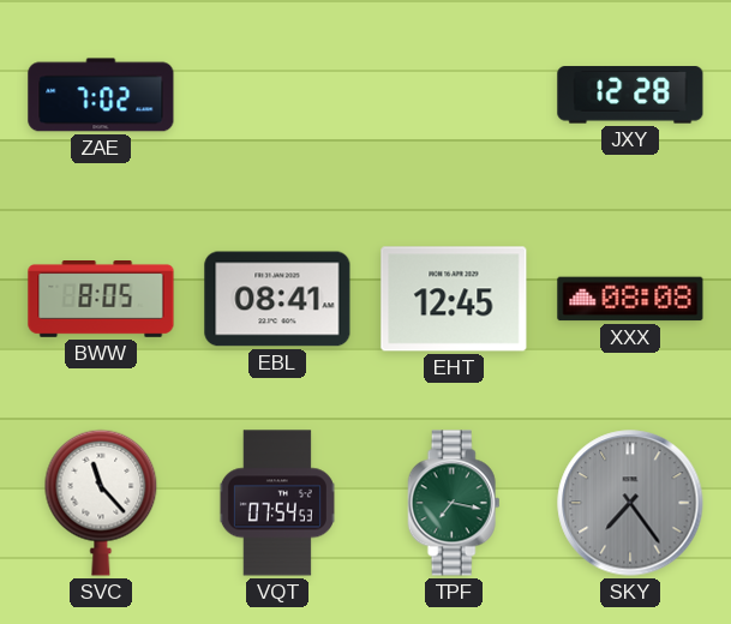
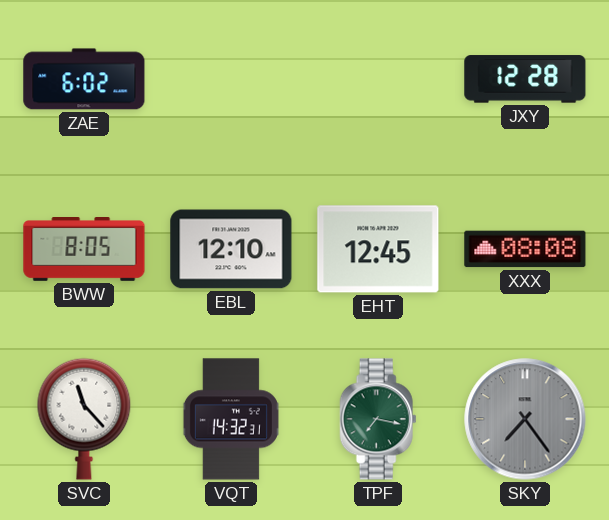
ZAE: 7:02 -> 6:02 (84, 79)
EBL: 08:41 -> 12:10 (231, 249)
VQT: 07:54 -> 14:32 (231, 419)
